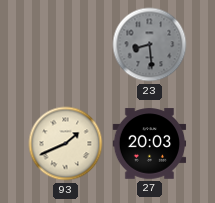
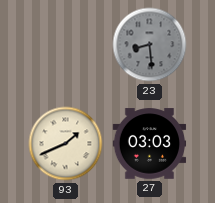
27: 20:03 -> 03:03 (150, 144)
